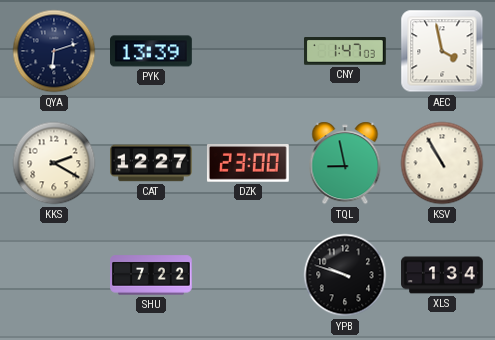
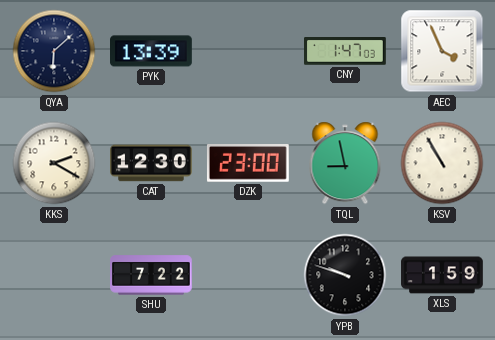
QYA: 6:12 -> 6:08 (54, 51)
AEC: 3:58 -> 3:56 (442, 51)
CAT: 12:27 -> 12:30 (151, 163)
XLS: 1:34 -> 1:59 (442, 275)
